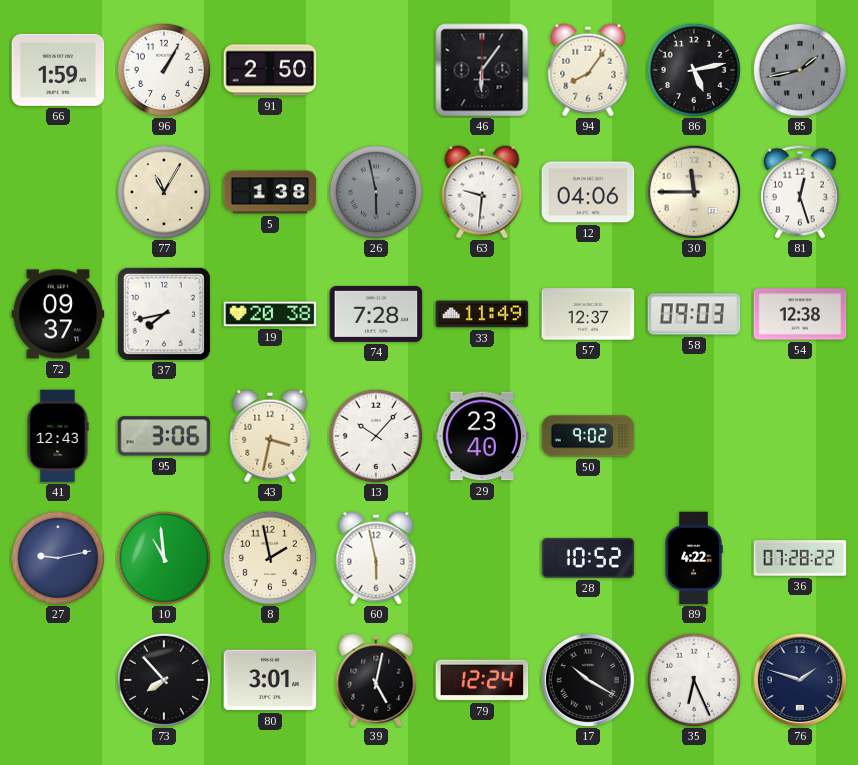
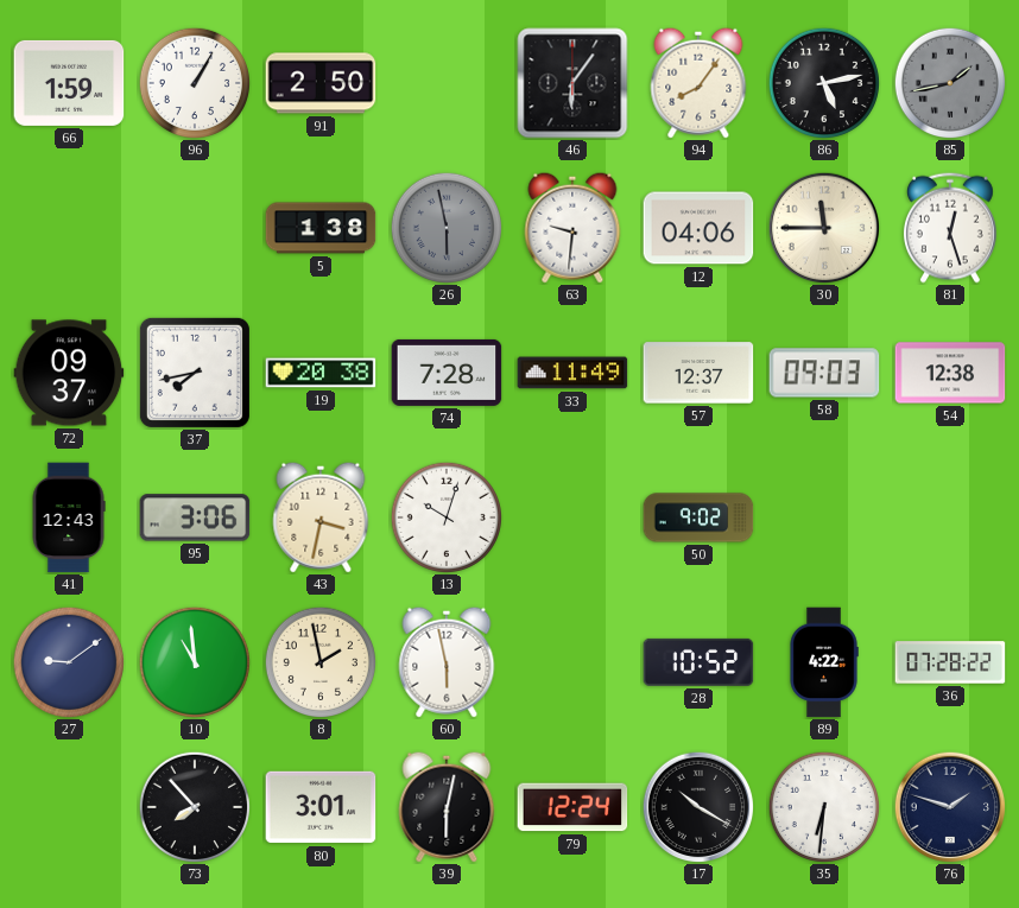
77: 11:05 -> none (163, 191)
13: 10:07 -> 10:03 (445, 516)
29: 23:40 -> none (482, 436)
27: 9:13 -> 9:09 (68, 661)
39: 5:02 -> 6:02 (447, 807)
35: 6:26 -> 6:31 (823, 806)
